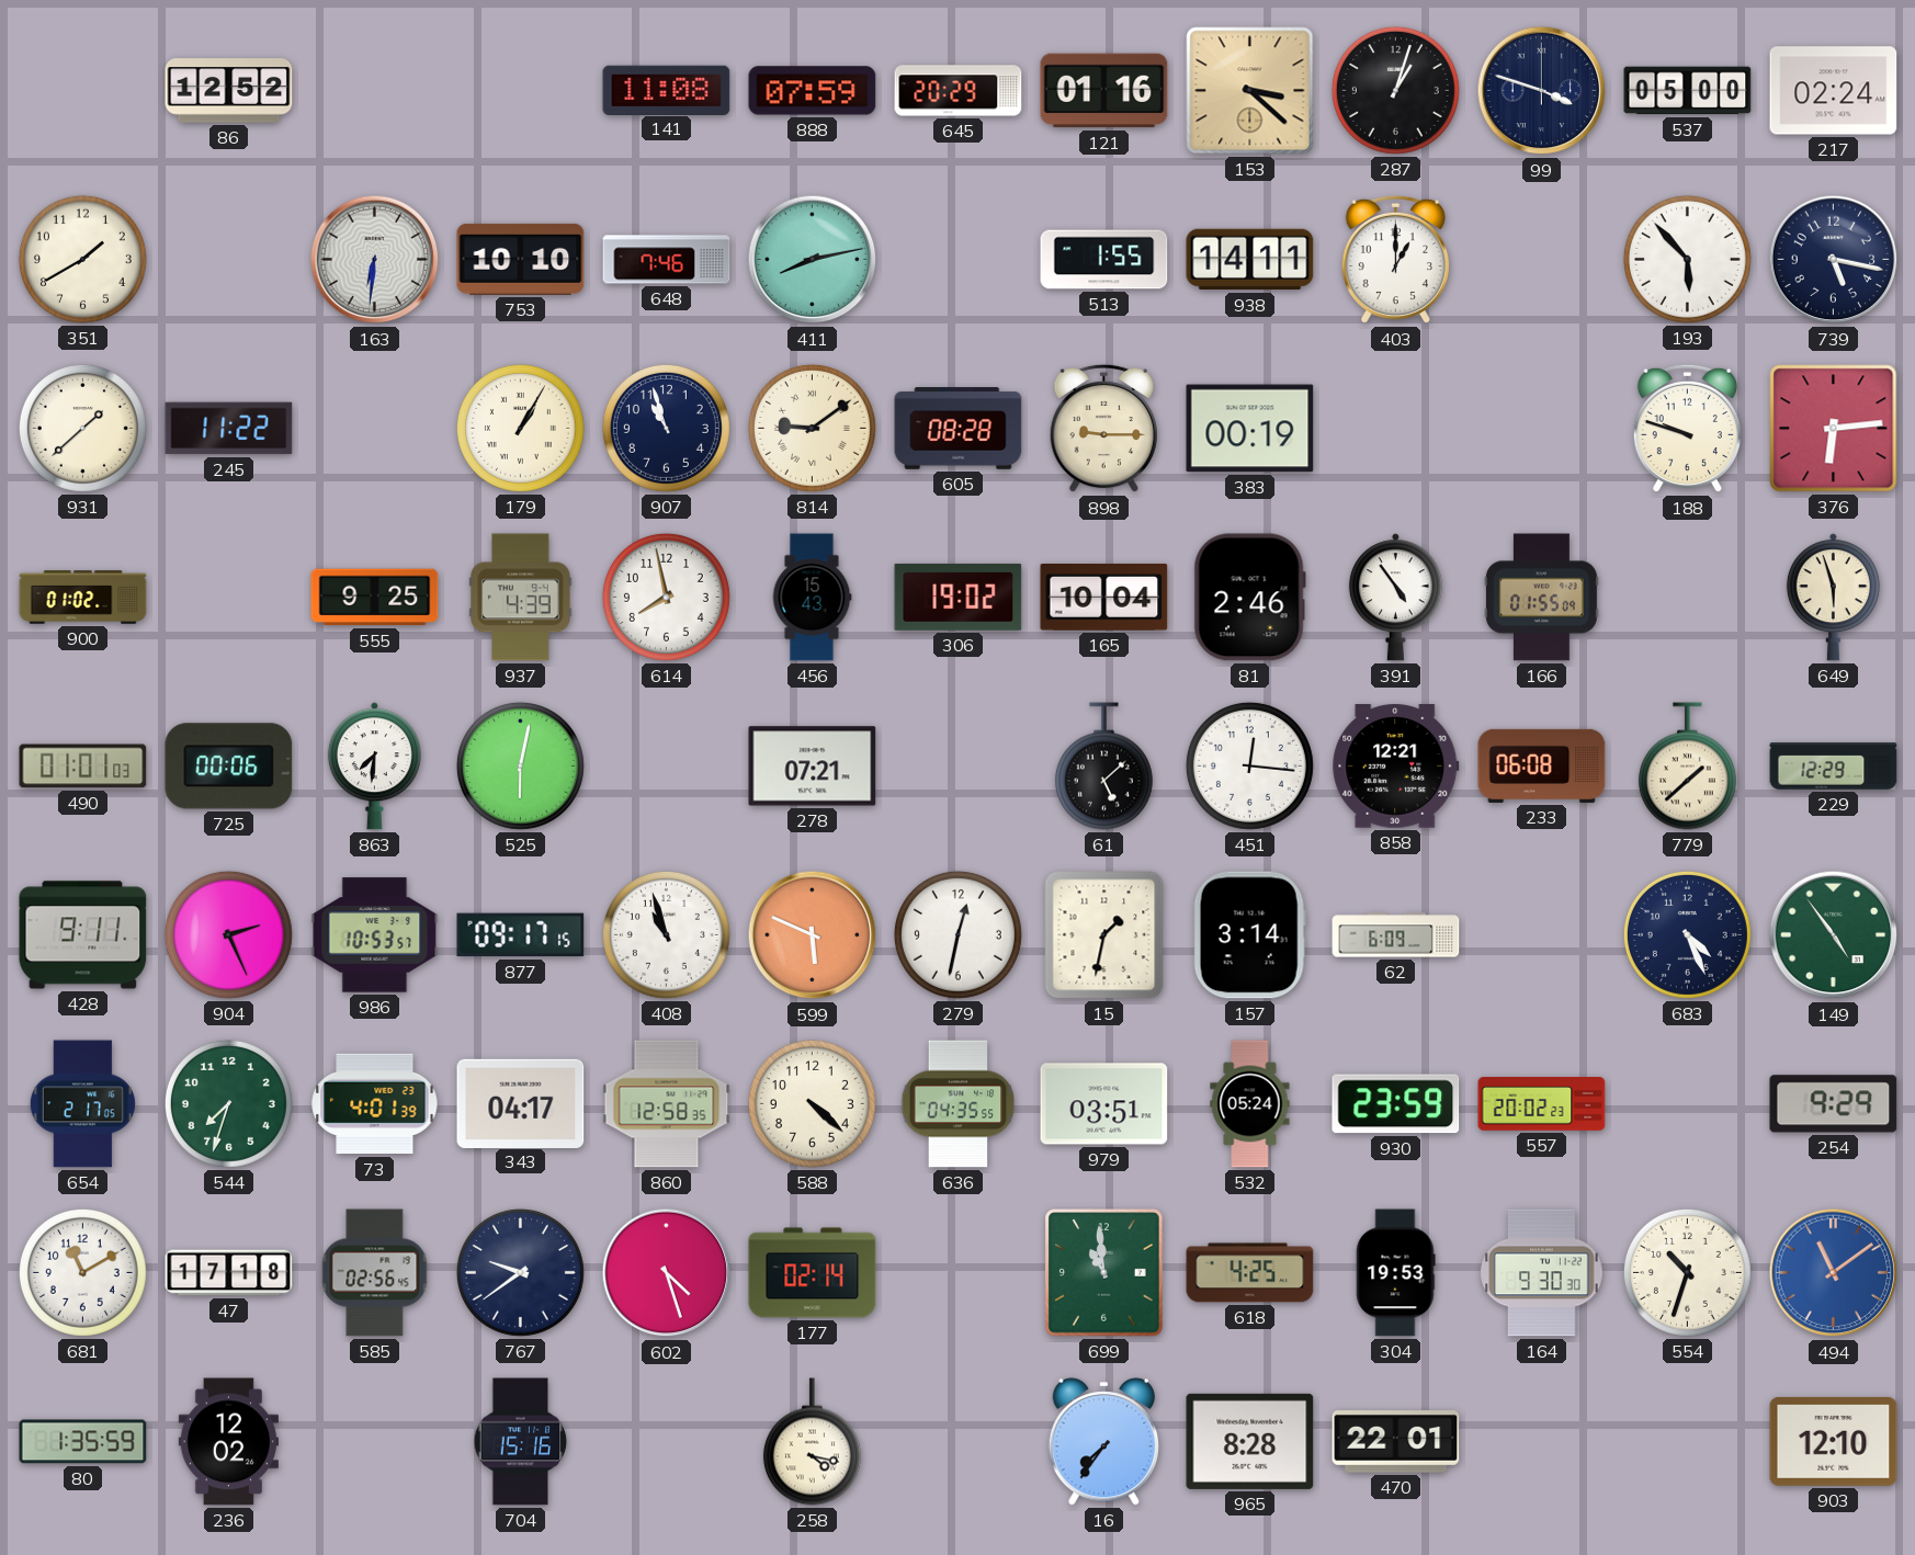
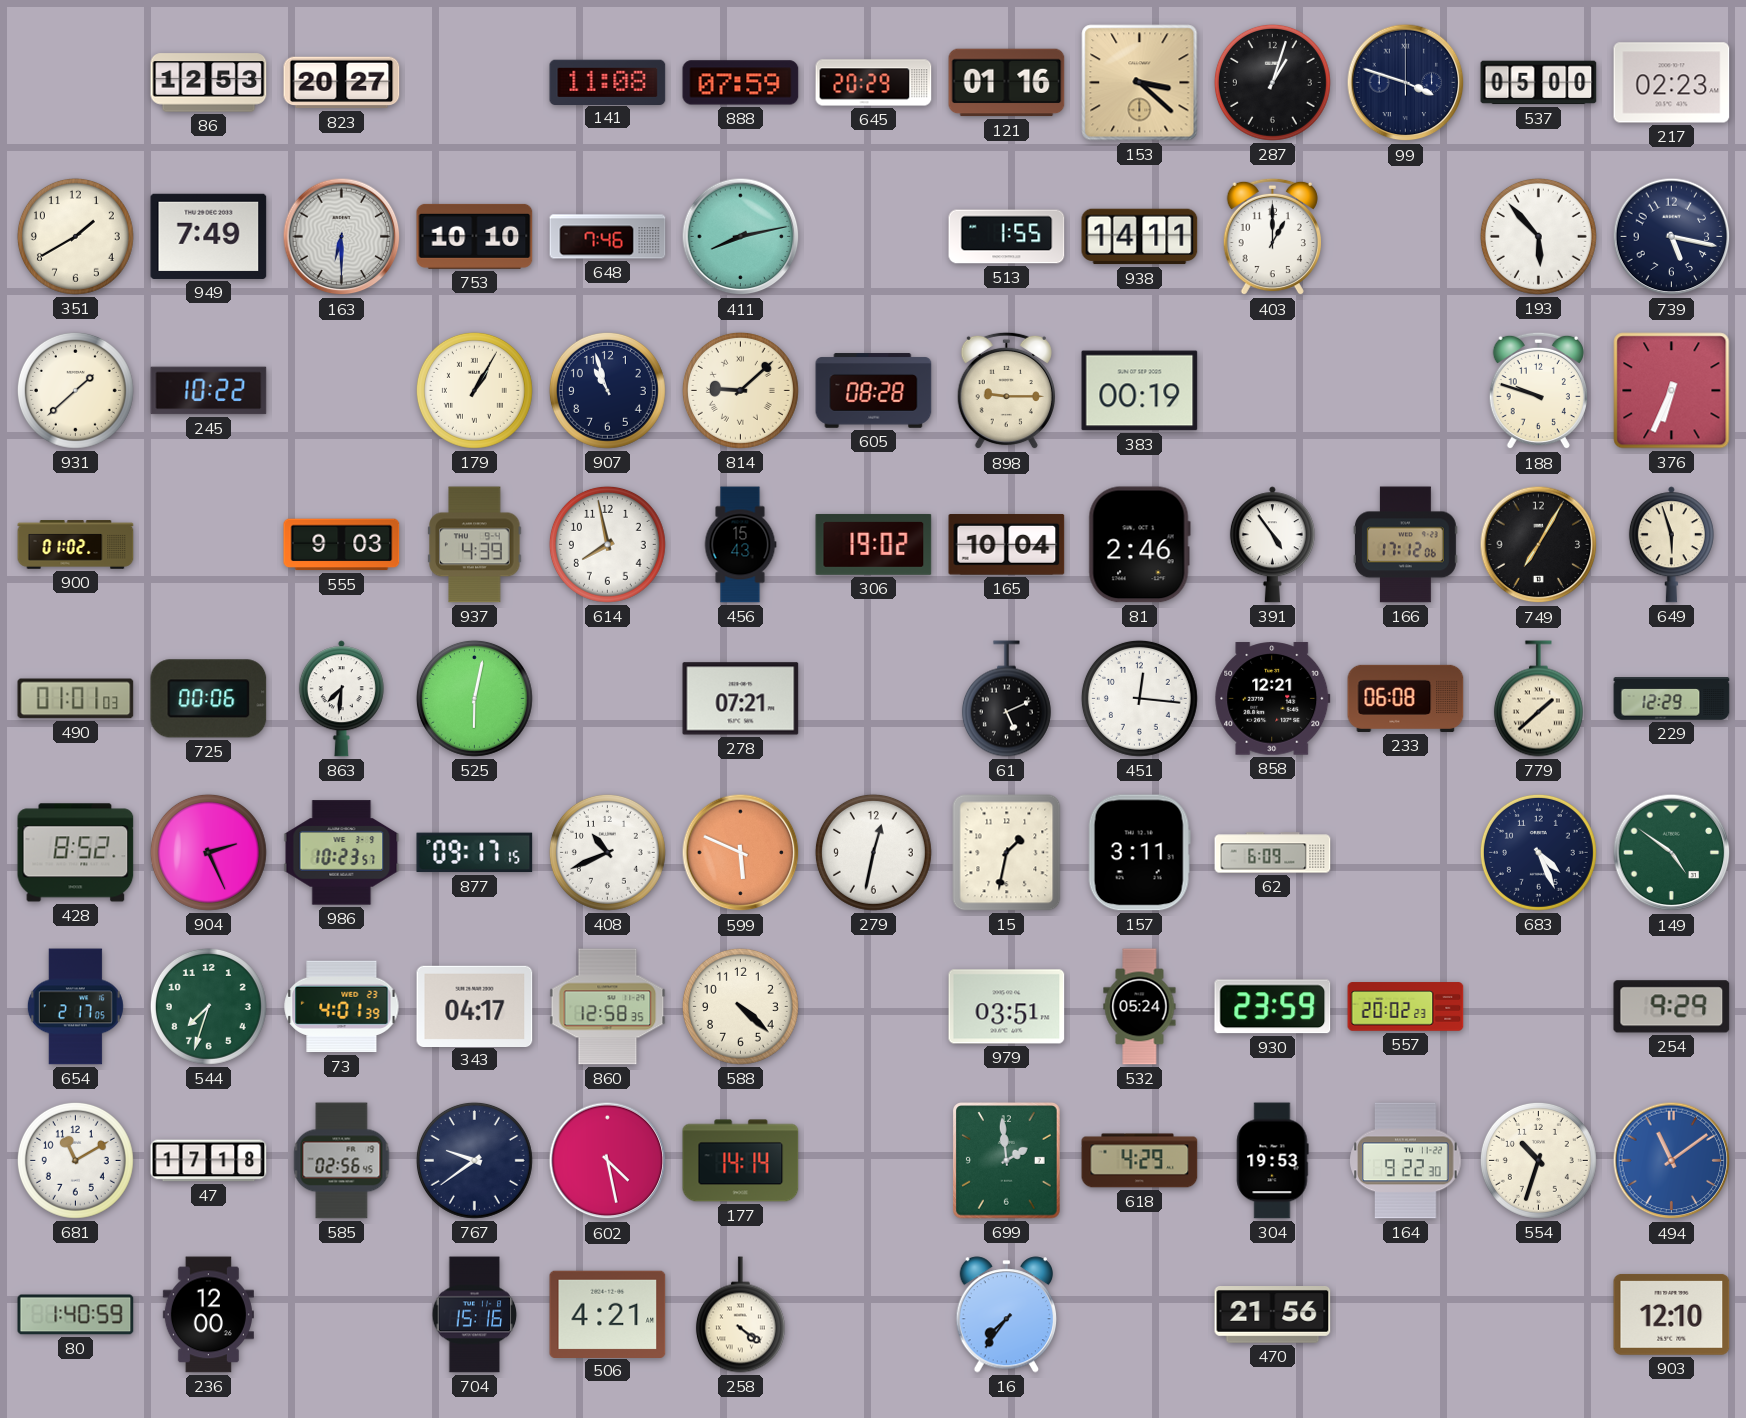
86: 12:52 -> 12:53 (209, 83)
823: none -> 20:27 (342, 83)
217: 02:24 -> 02:23 (1672, 83)
949: none -> 7:49 (209, 236)
163: 6:31 -> 6:30 (342, 237)
245: 11:22 -> 10:22 (209, 391)
814: 9:09 -> 9:08 (740, 390)
376: 6:14 -> 6:34 (1672, 391)
555: 9:25 -> 9:03 (342, 545)
166: 01:55 -> 17:12 (1405, 545)
749: none -> 7:05 (1539, 545)
61: 5:08 -> 5:11 (1006, 699)
428: 9:11 -> 8:52 (76, 853)
986: 10:53 -> 10:23 (342, 853)
408: 10:57 -> 10:41 (607, 852)
157: 3:14 -> 3:11 (1139, 853)
149: 4:54 -> 4:51 (1672, 853)
636: 04:35 -> none (959, 1104)
602: 4:27 -> 4:28 (608, 1161)
177: 02:14 -> 14:14 (741, 1161)
699: 10:59 -> 1:59 (1007, 1161)
618: 4:25 -> 4:29 (1140, 1161)
164: 9:30 -> 9:22 (1406, 1161)
80: 1:35 -> 1:40 (76, 1315)
236: 12:02 -> 12:00 (208, 1315)
506: none -> 4:21 (608, 1314)
258: 4:17 -> 4:21 (740, 1315)
965: 8:28 -> none (1250, 1441)
470: 22:01 -> 21:56 (1273, 1315)
